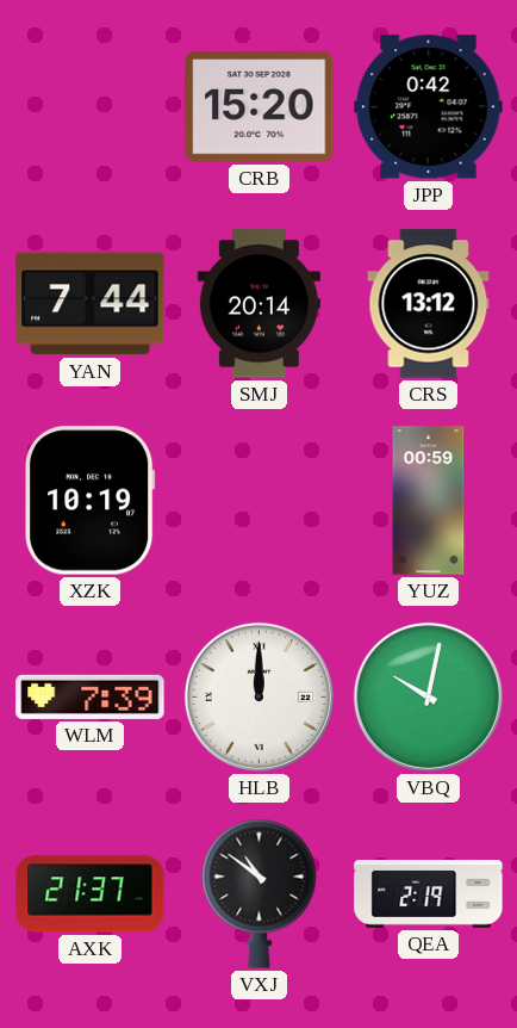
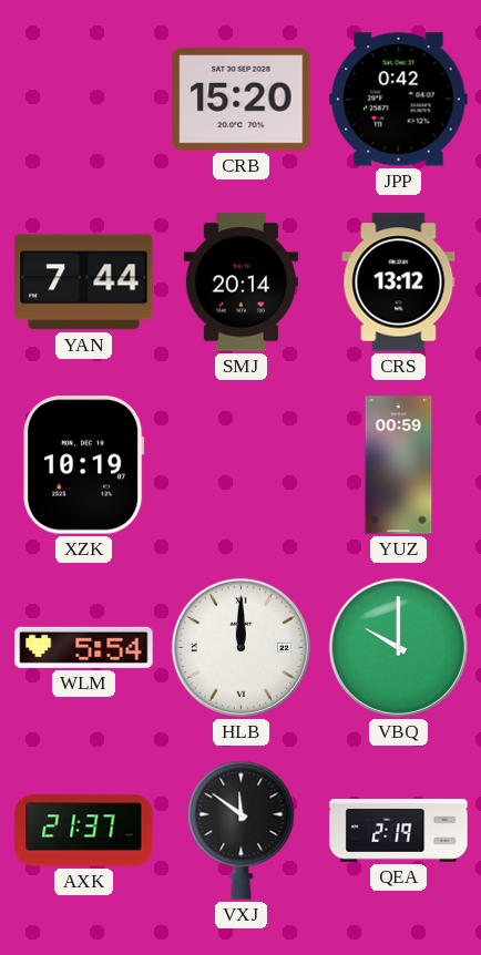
WLM: 7:39 -> 5:54 (84, 647)
VBQ: 10:02 -> 10:00 (398, 647)
VXJ: 10:51 -> 11:51 (242, 830)
